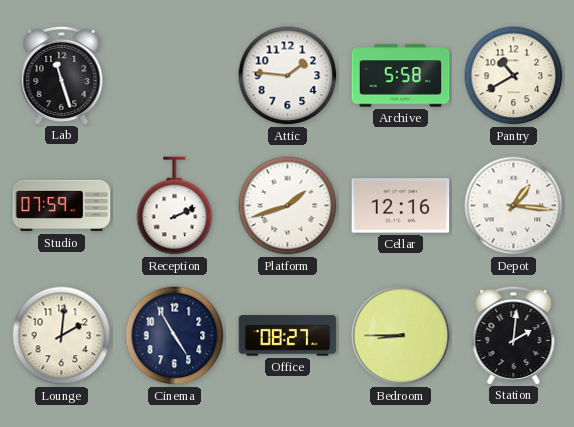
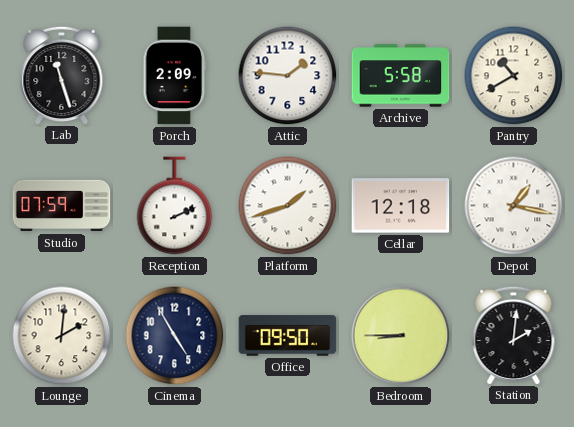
Porch: none -> 2:09 (175, 76)
Cellar: 12:16 -> 12:18 (401, 206)
Depot: 1:16 -> 1:17 (514, 206)
Office: 08:27 -> 09:50 (288, 336)
